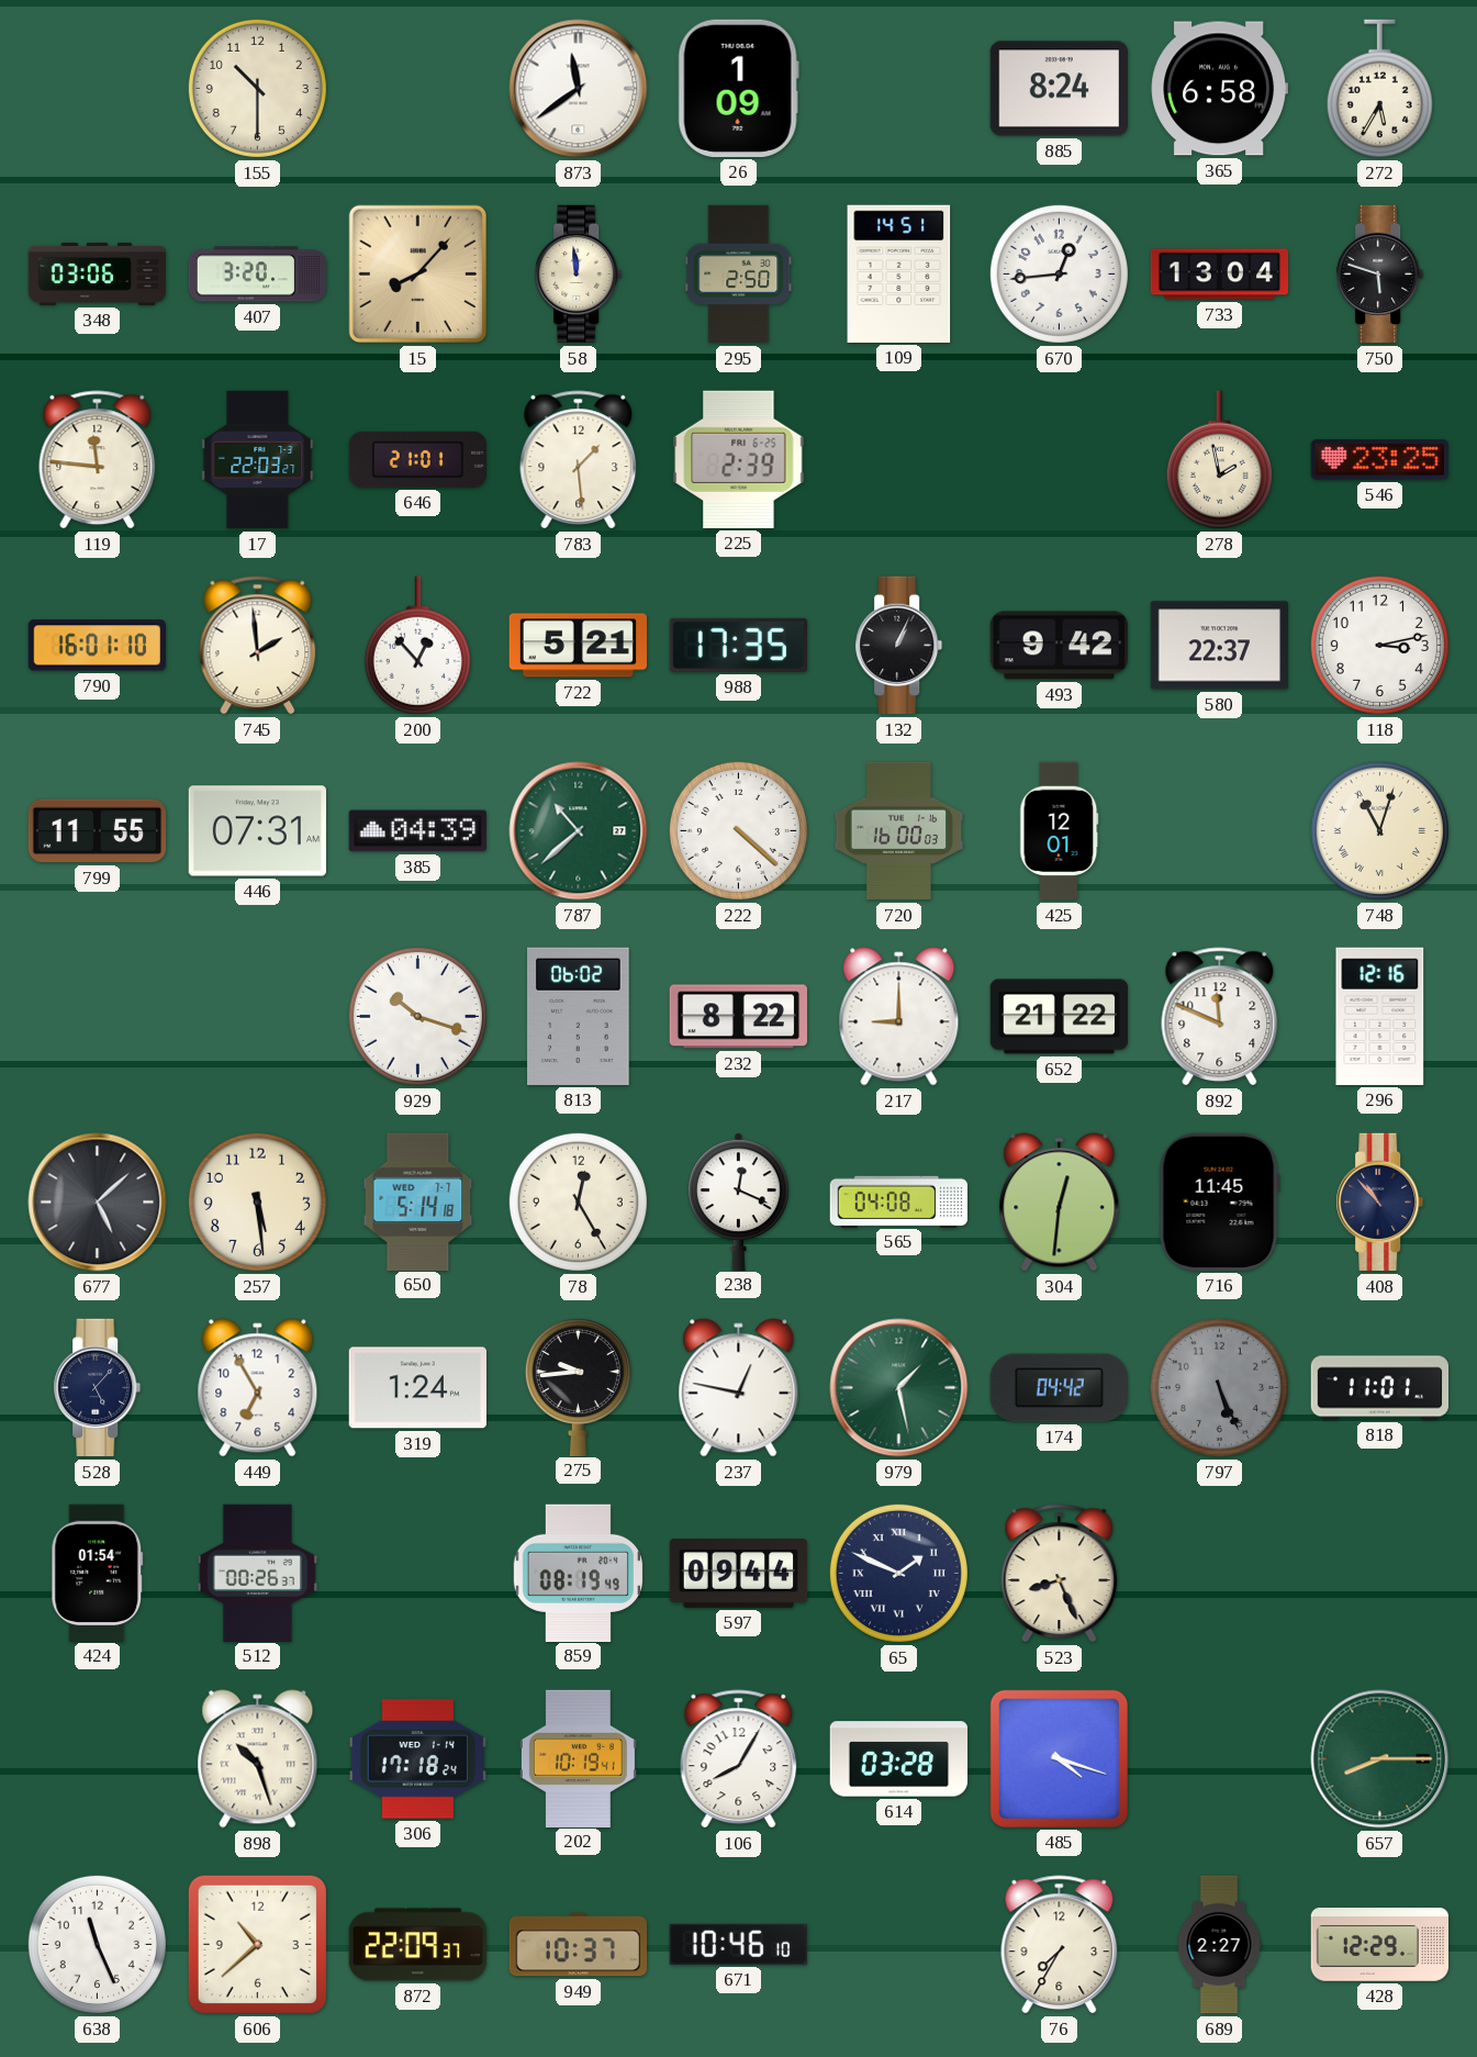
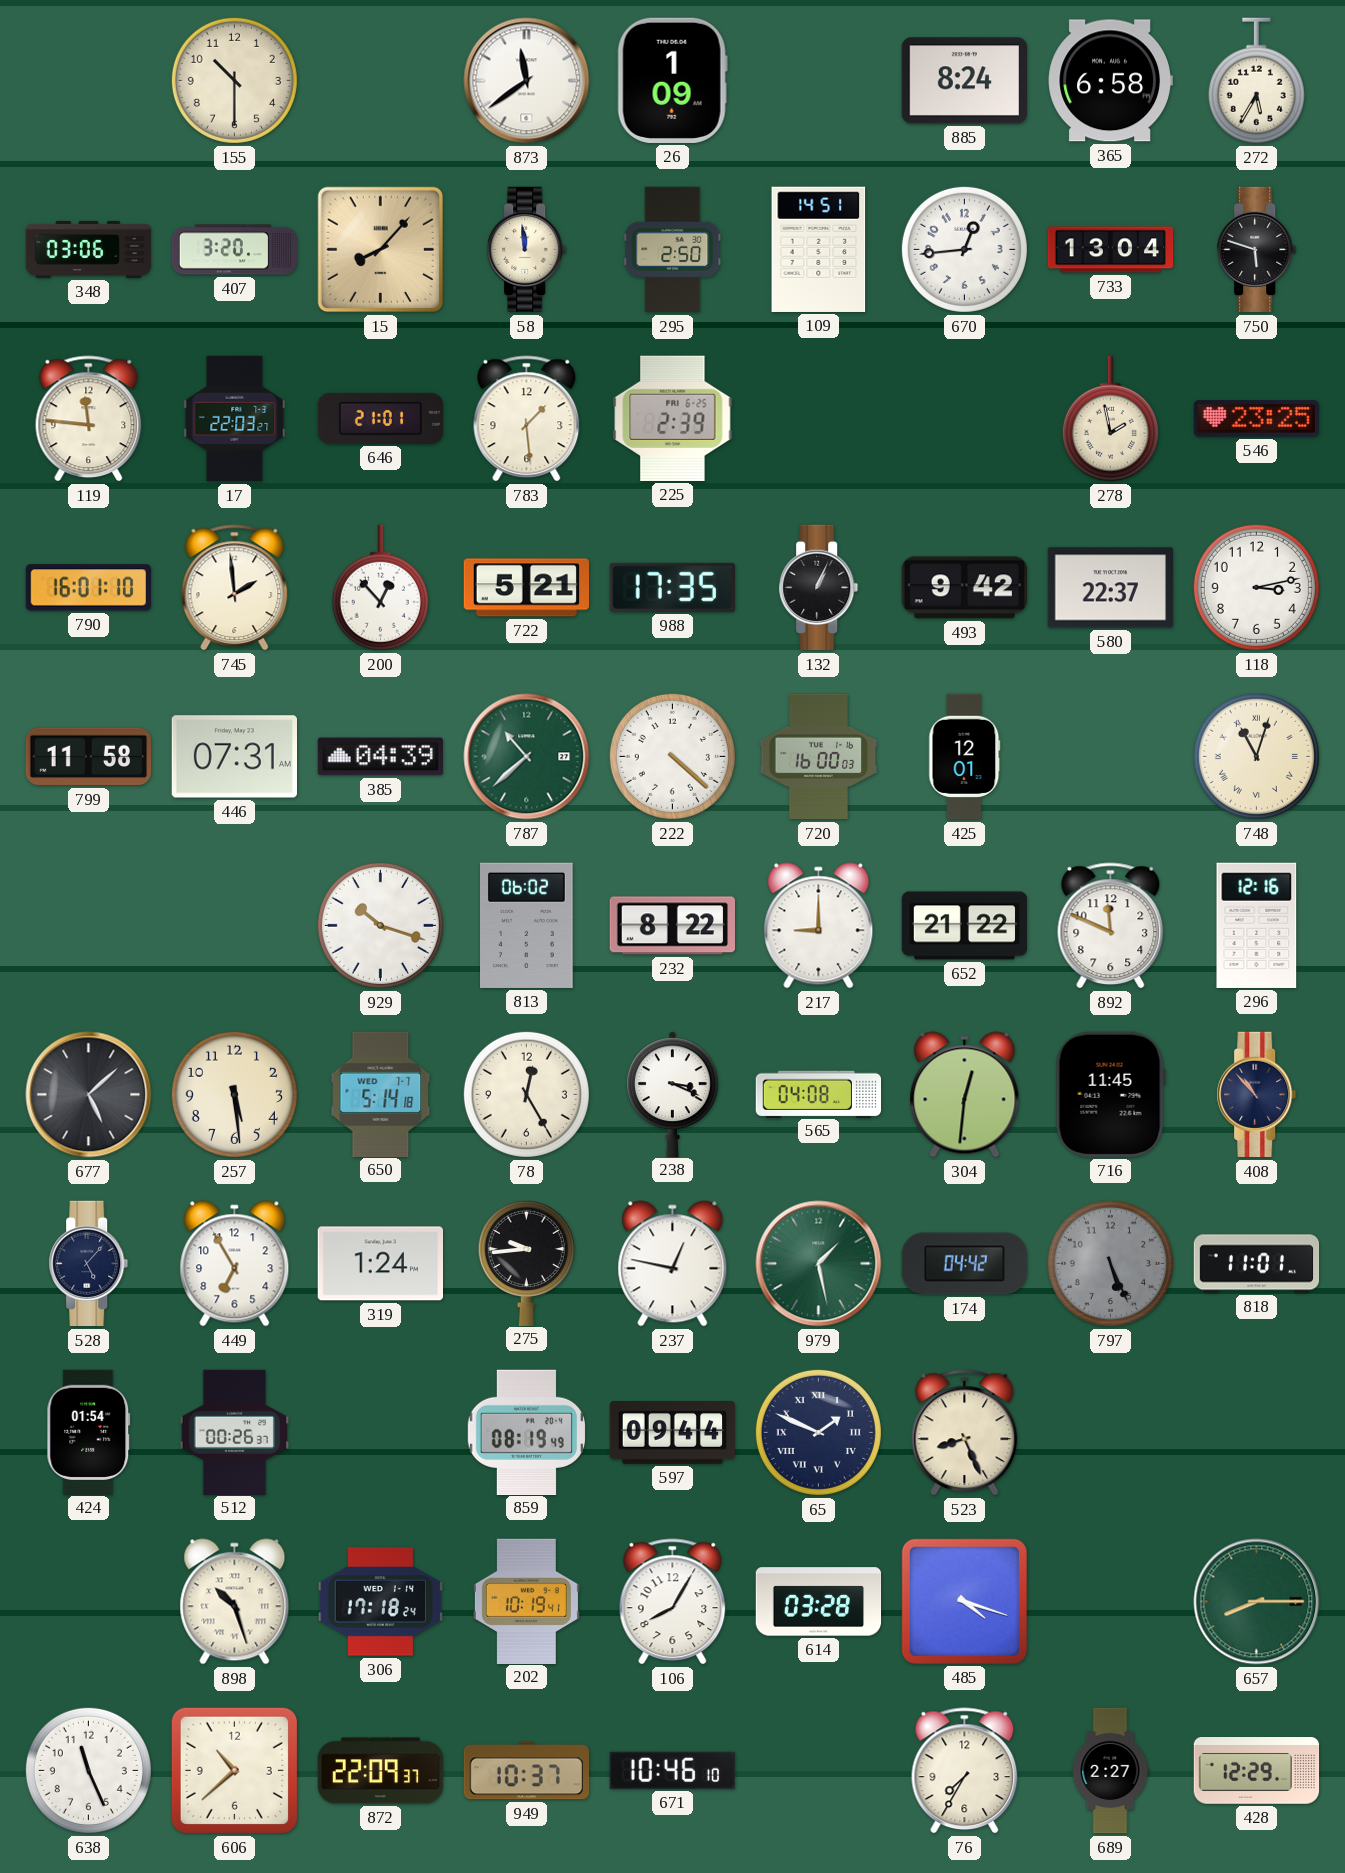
799: 11:55 -> 11:58 (89, 757)
238: 12:19 -> 3:19 (672, 1094)
